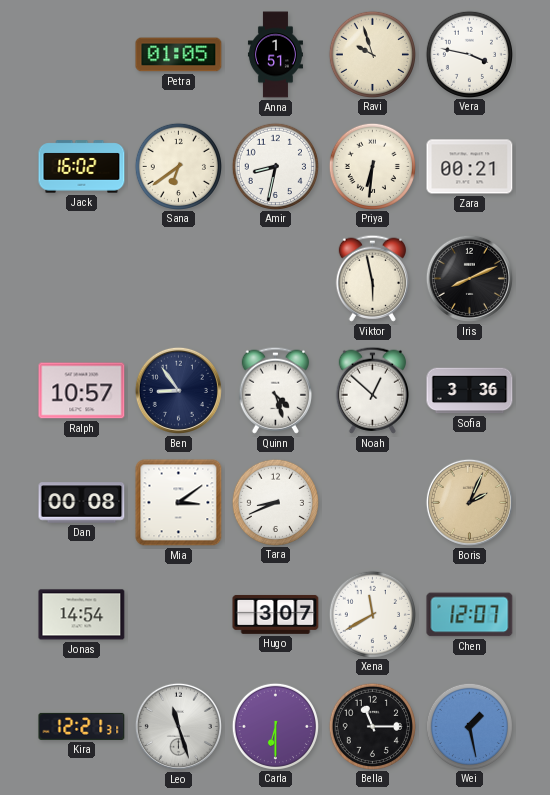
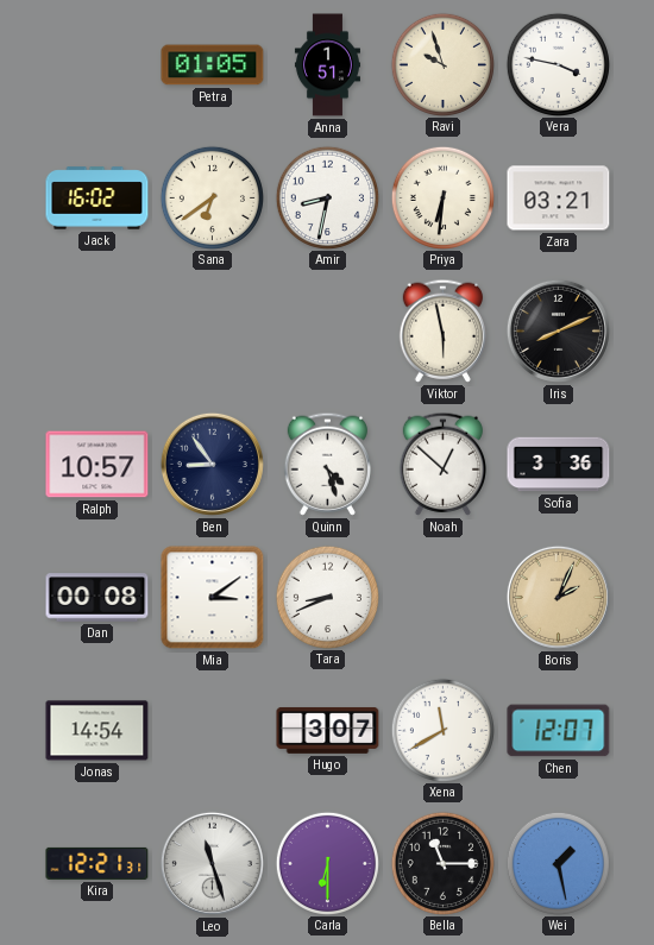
Zara: 00:21 -> 03:21 (559, 199)
